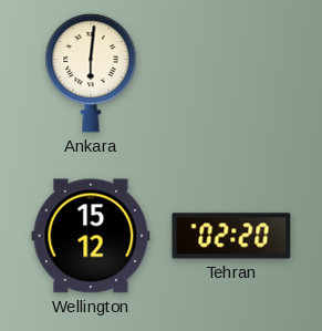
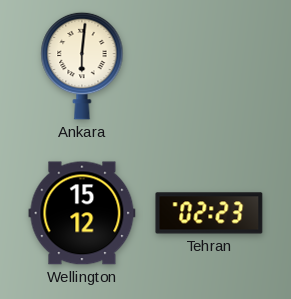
Tehran: 02:20 -> 02:23 (209, 213)
